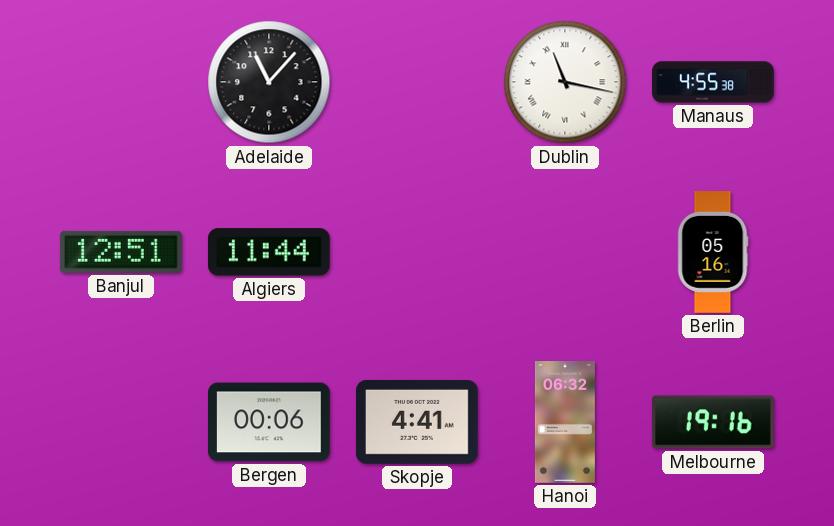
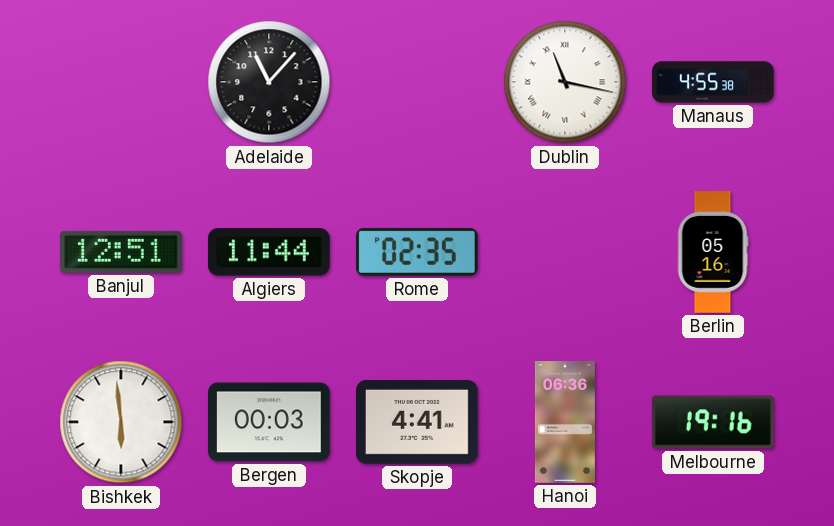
Rome: none -> 02:35 (418, 252)
Bishkek: none -> 5:59 (121, 422)
Bergen: 00:06 -> 00:03 (270, 422)
Hanoi: 06:32 -> 06:36 (565, 422)
